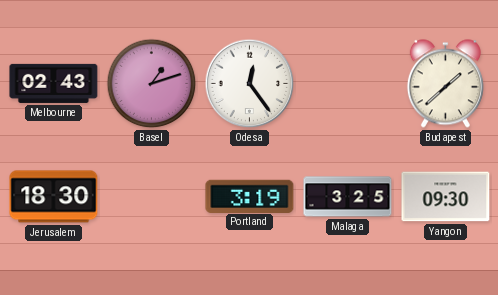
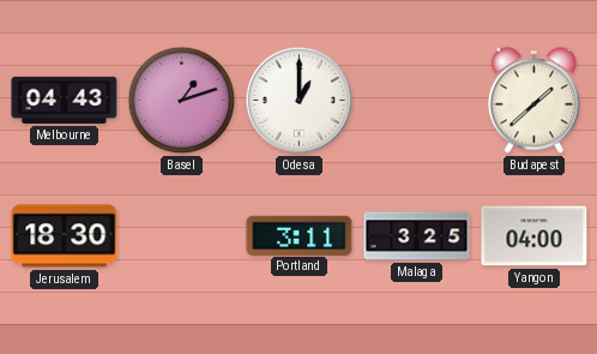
Melbourne: 02:43 -> 04:43 (65, 100)
Odesa: 12:24 -> 1:00 (300, 101)
Portland: 3:19 -> 3:11 (300, 235)
Yangon: 09:30 -> 04:00 (535, 236)
